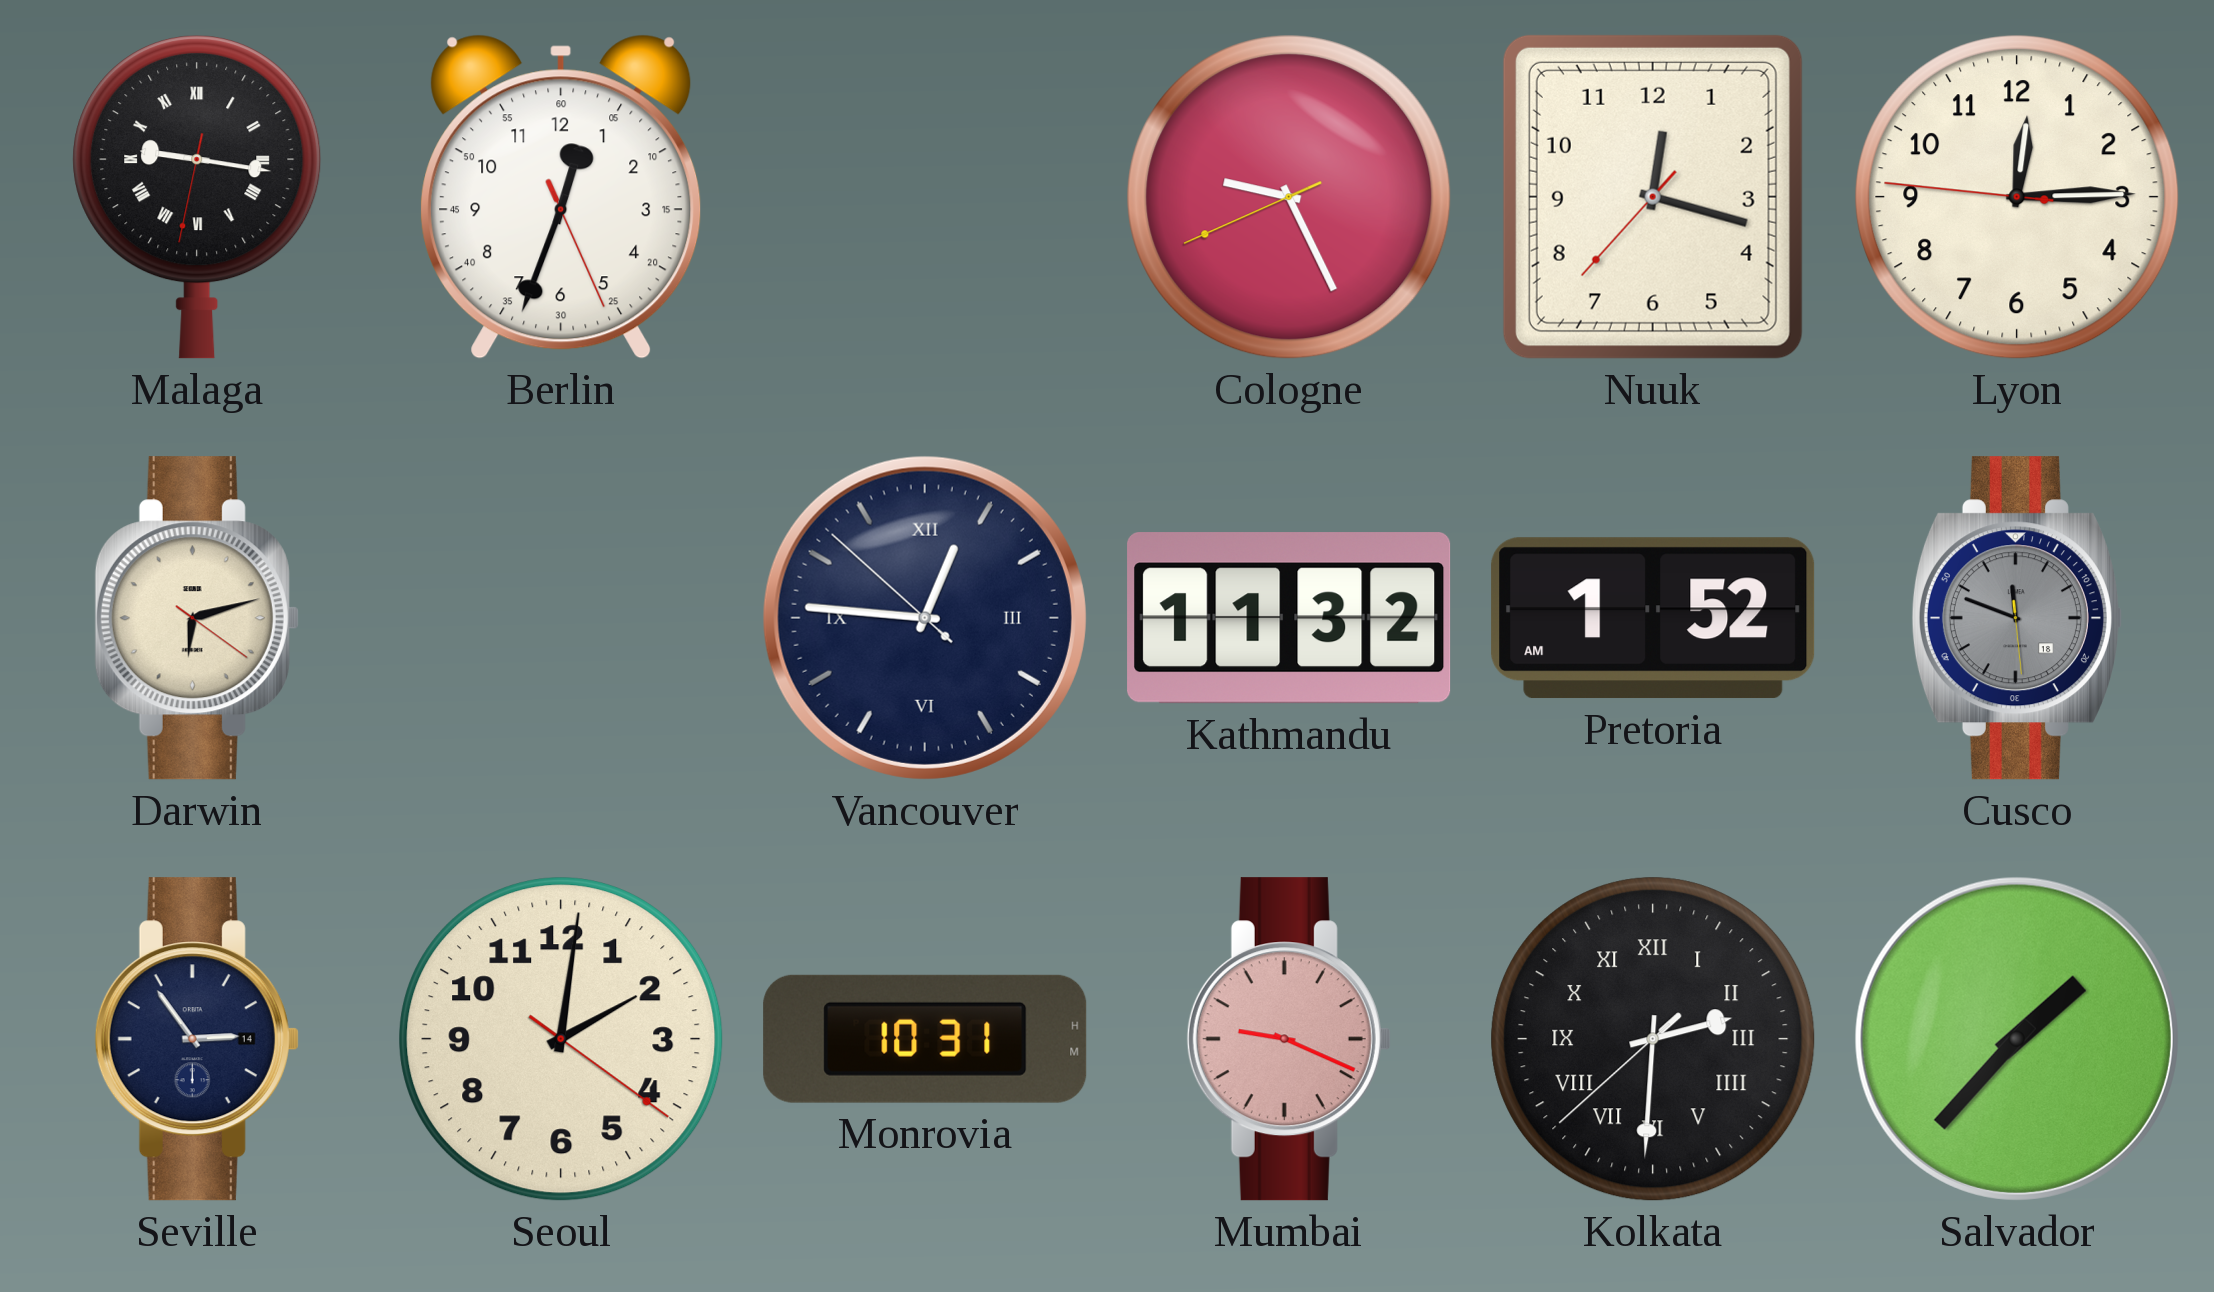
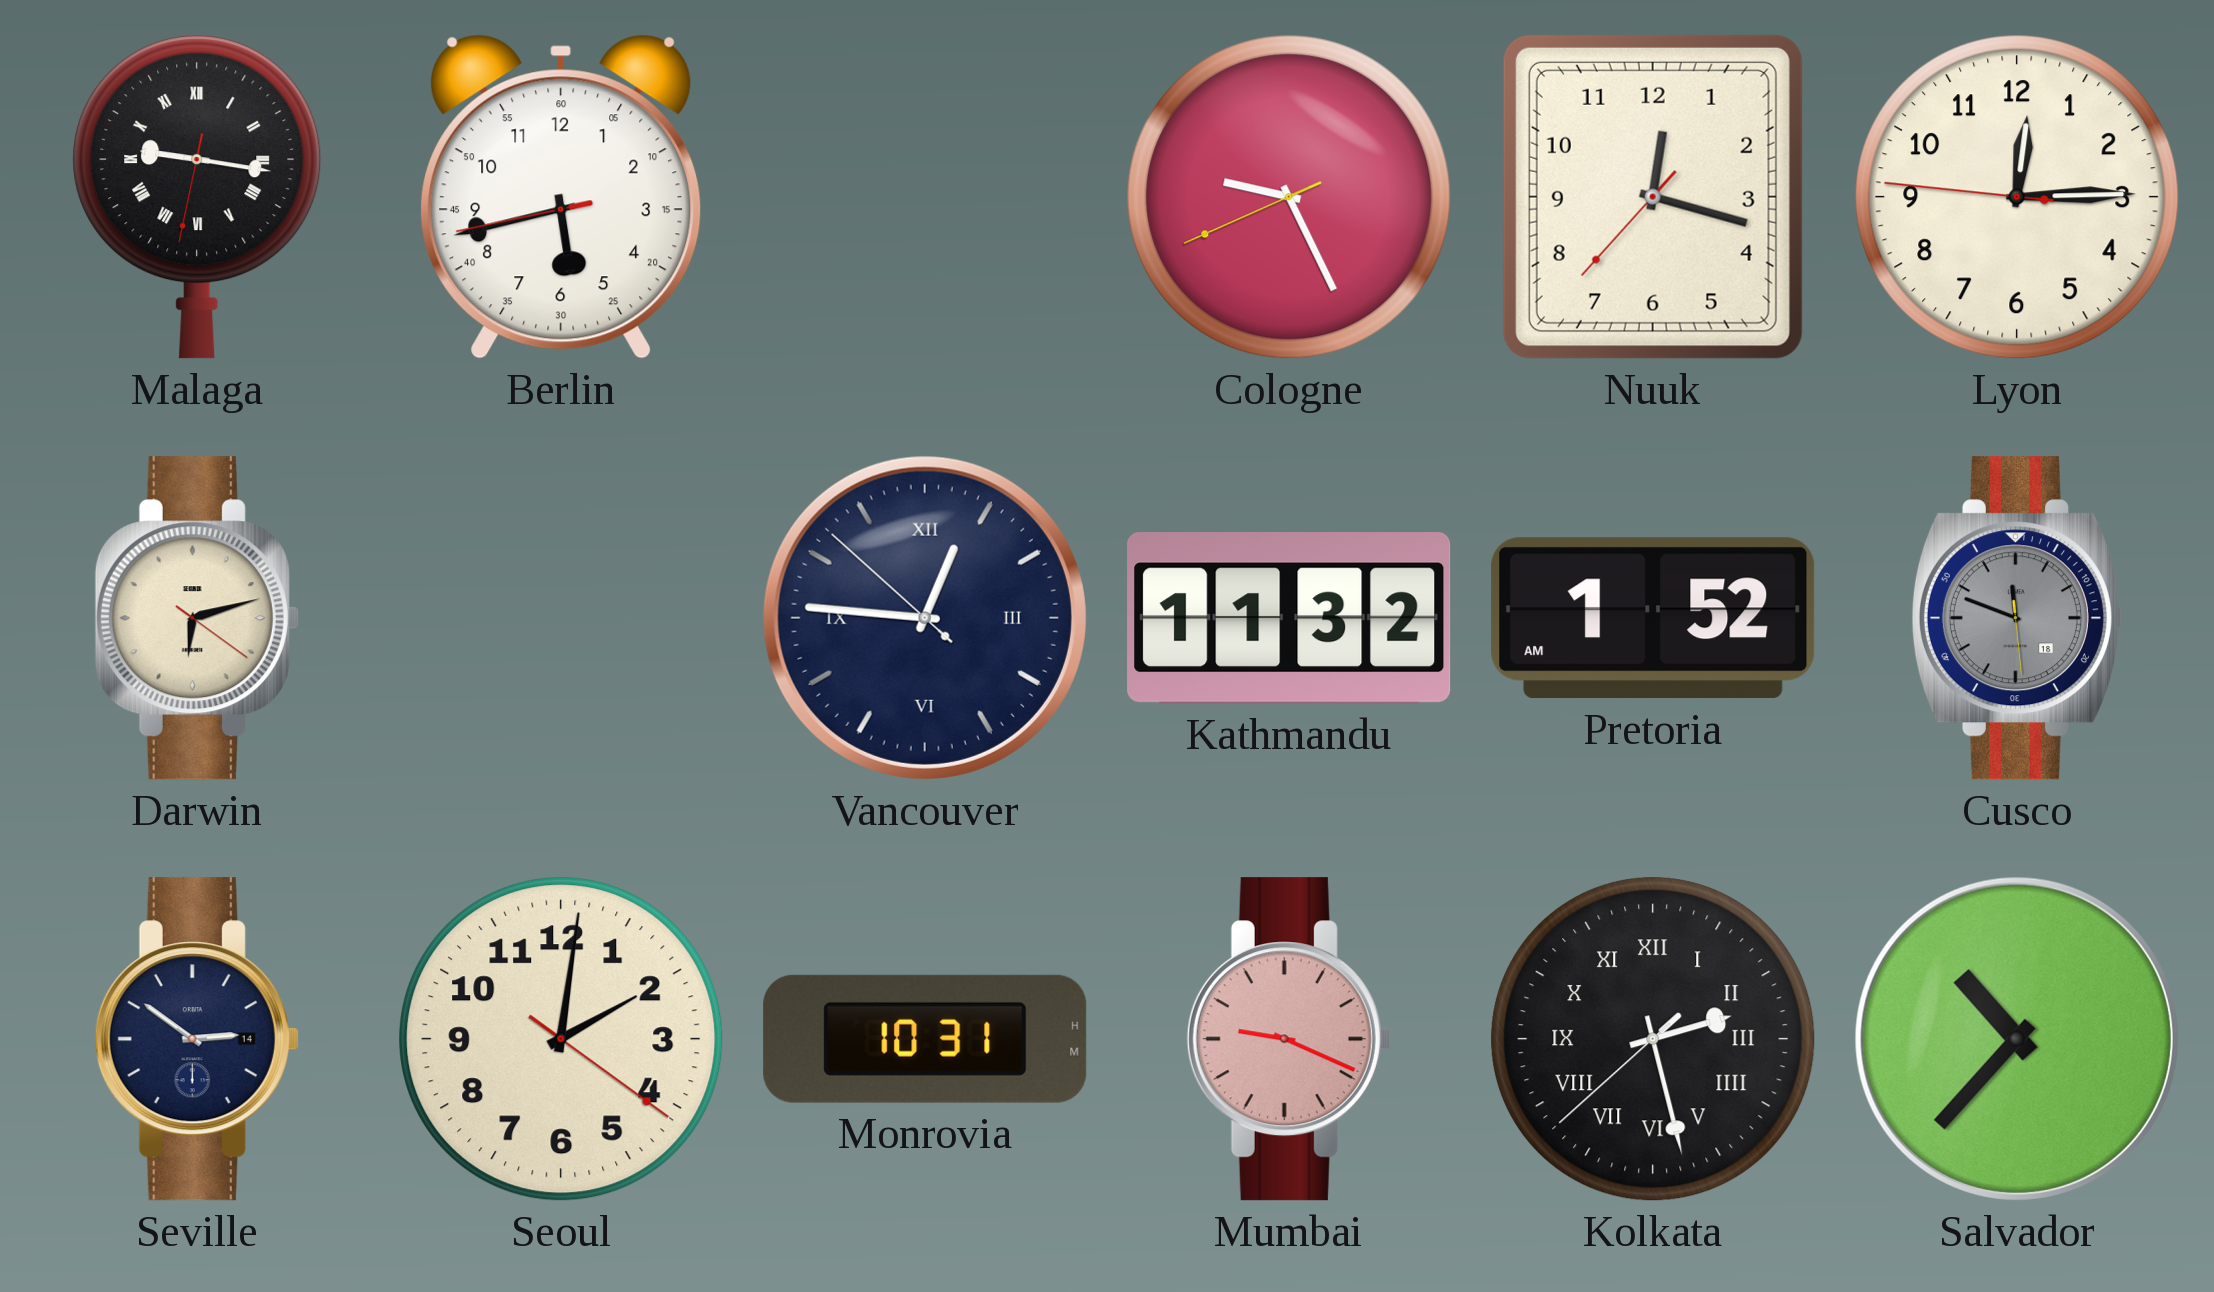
Berlin: 12:33 -> 5:42 (561, 197)
Seville: 2:54 -> 2:51 (197, 1039)
Kolkata: 2:30 -> 2:27 (1653, 1039)
Salvador: 1:37 -> 10:37 (2017, 1039)
